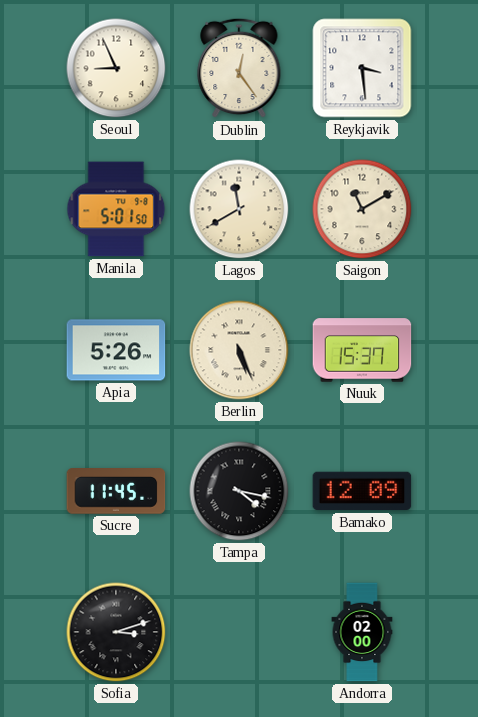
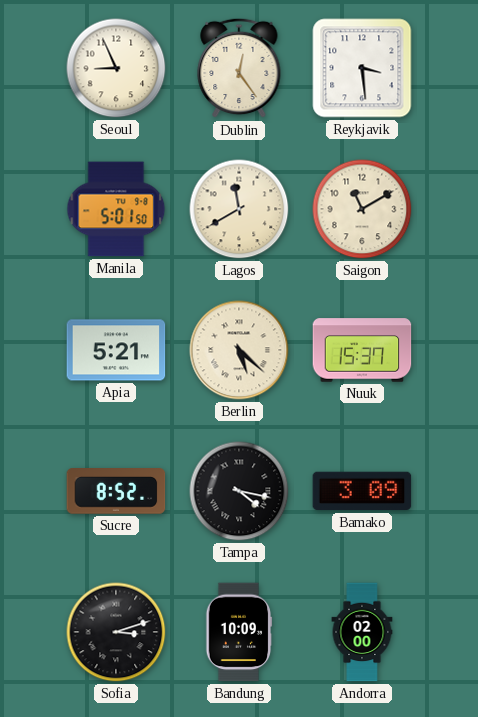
Apia: 5:26 -> 5:21 (116, 350)
Berlin: 5:26 -> 5:22 (239, 350)
Sucre: 11:45 -> 8:52 (116, 492)
Bamako: 12:09 -> 3:09 (362, 491)
Bandung: none -> 10:09 (239, 632)
